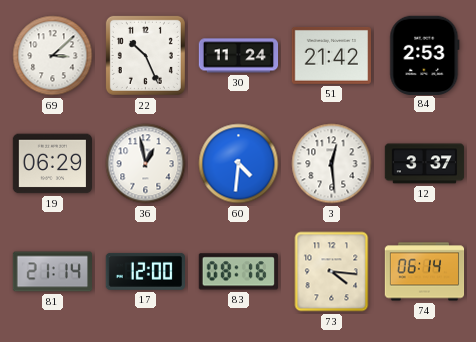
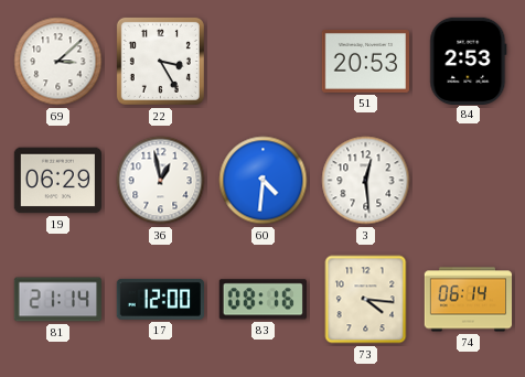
22: 10:26 -> 3:25 (160, 61)
30: 11:24 -> none (239, 56)
51: 21:42 -> 20:53 (365, 62)
12: 3:37 -> none (425, 164)
